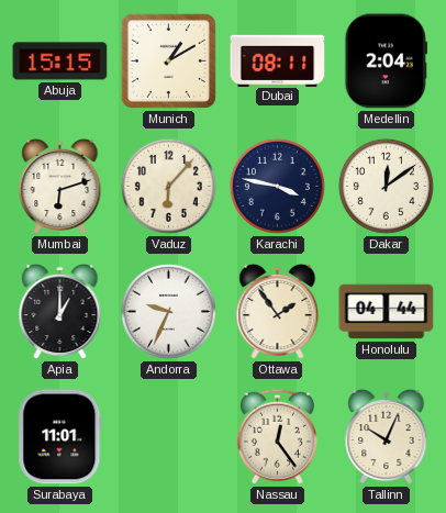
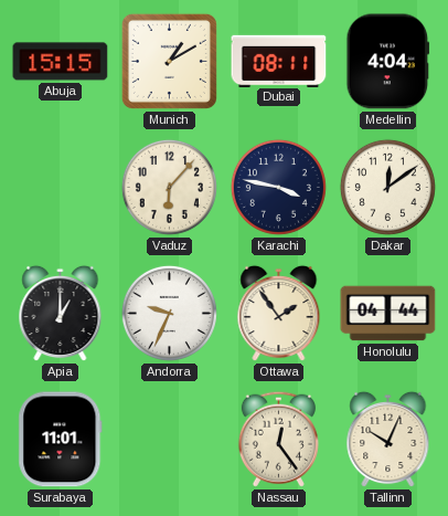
Medellin: 2:04 -> 4:04 (388, 62)
Mumbai: 6:12 -> none (60, 187)
